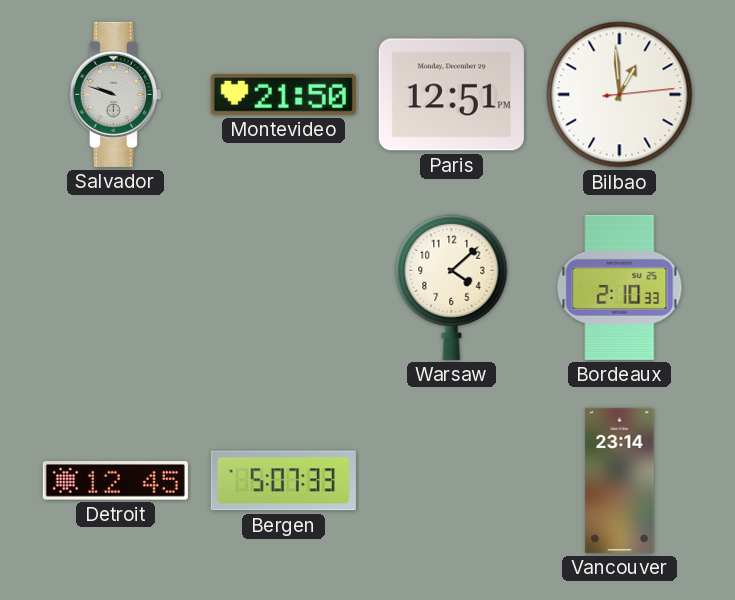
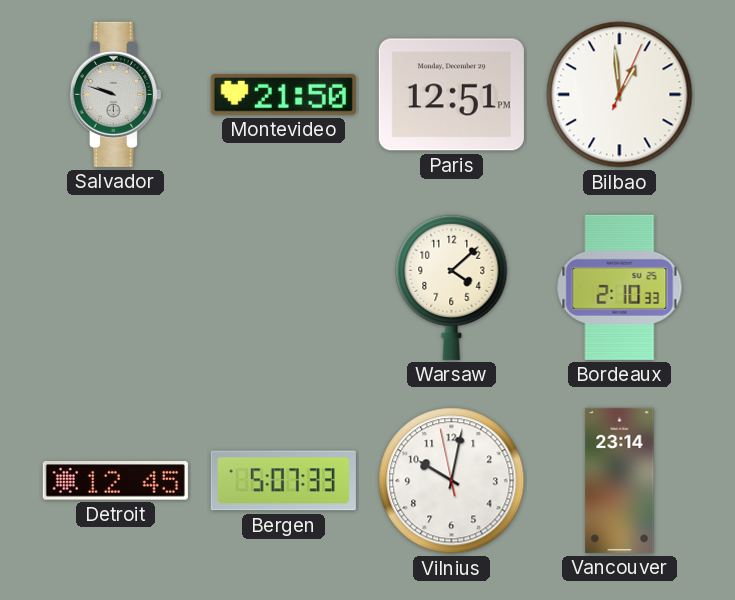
Bilbao: 12:59:14 -> 12:59:04 (620, 95)
Vilnius: none -> 10:01 (452, 481)
